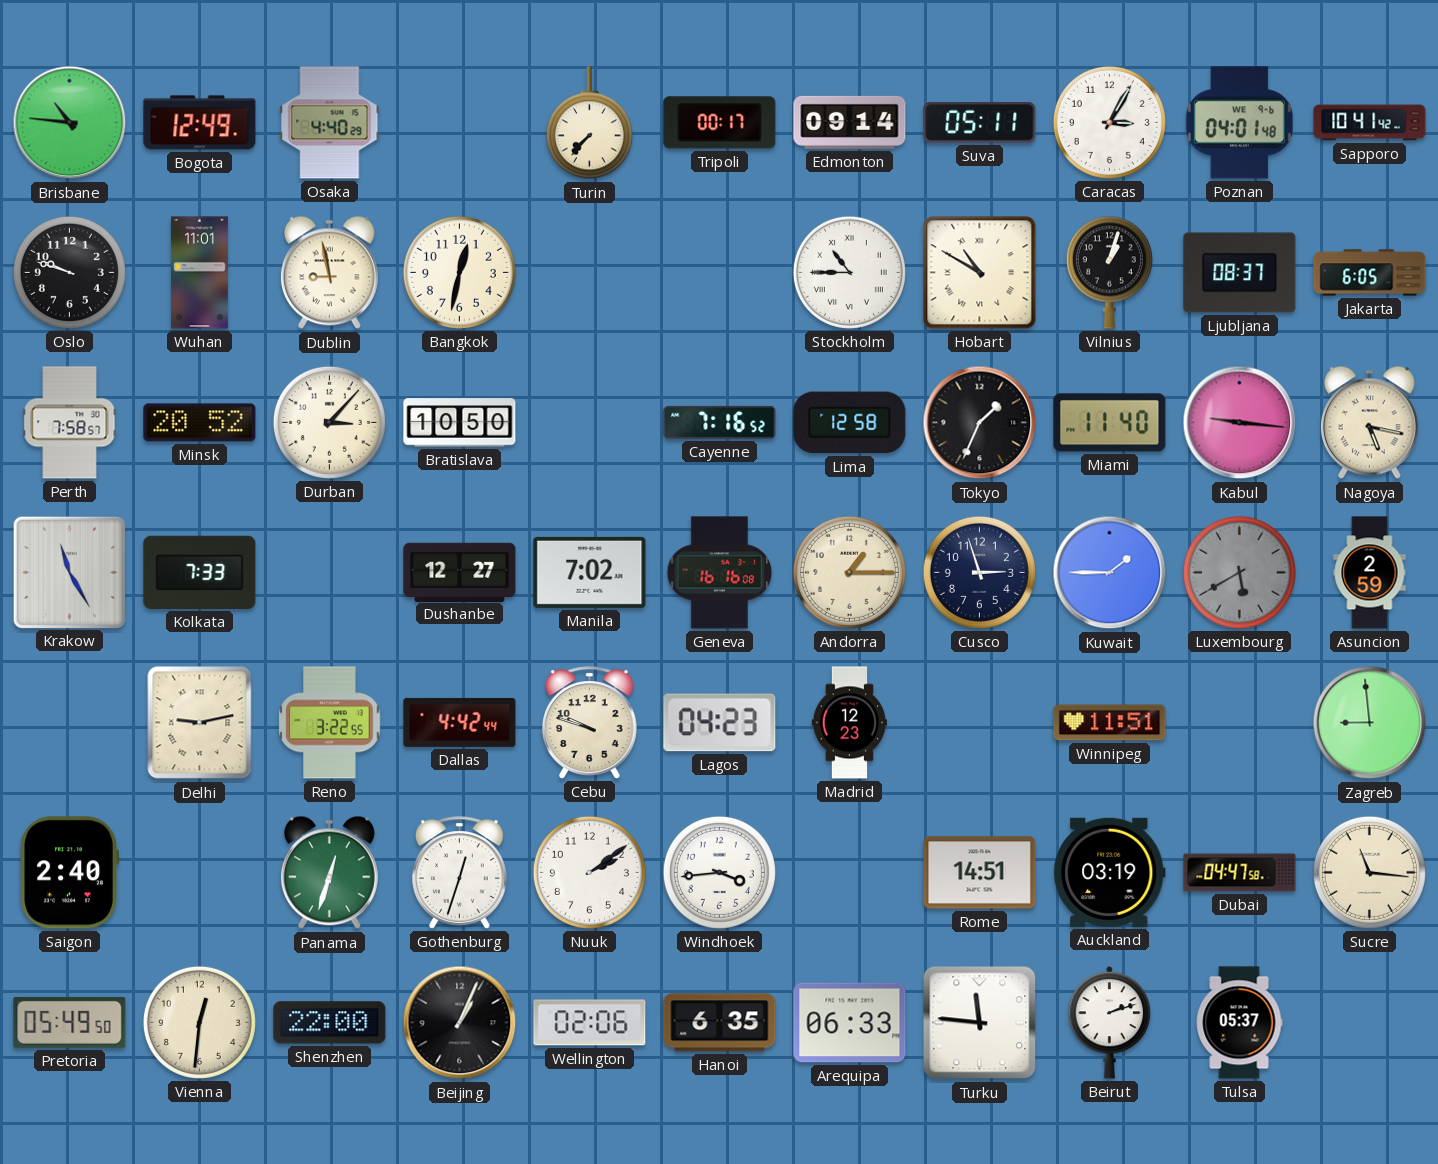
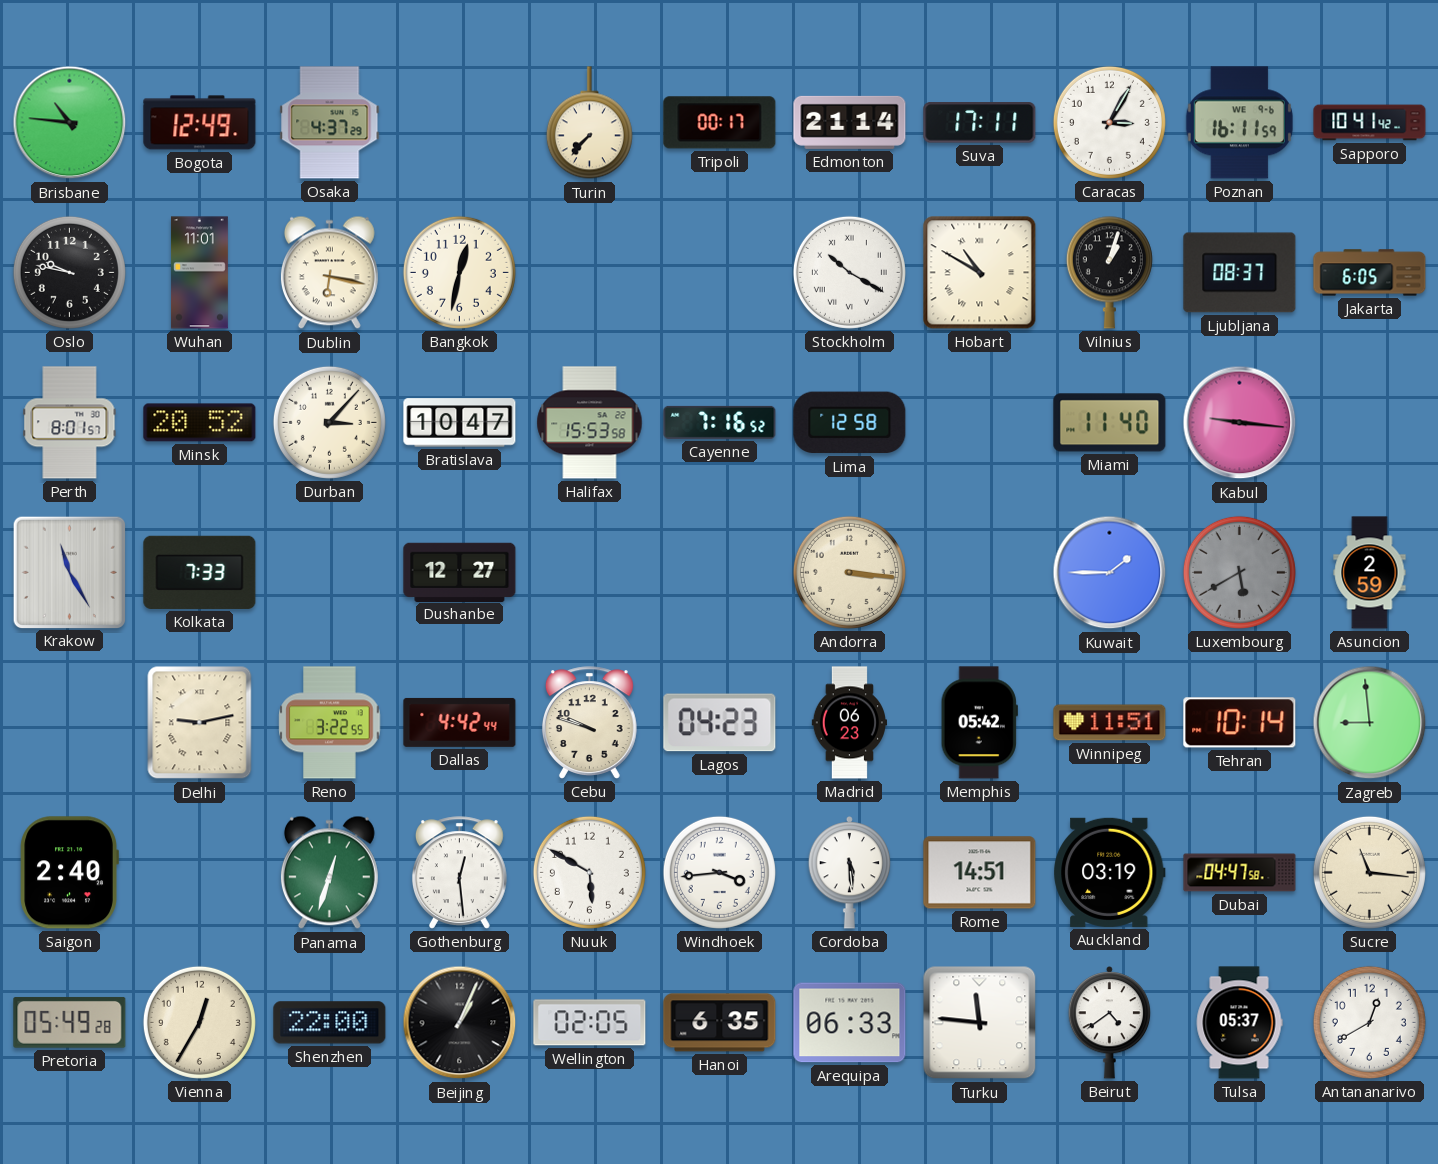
Osaka: 4:40 -> 4:37 (330, 123)
Edmonton: 09:14 -> 21:14 (850, 122)
Suva: 05:11 -> 17:11 (980, 123)
Poznan: 04:01 -> 16:11 (1239, 123)
Oslo: 9:48 -> 9:47 (69, 272)
Dublin: 8:58 -> 6:17 (329, 273)
Stockholm: 10:45 -> 10:20 (849, 272)
Perth: 7:58 -> 8:01 (70, 423)
Bratislava: 10:50 -> 10:47 (460, 423)
Halifax: none -> 15:53 (590, 423)
Tokyo: 1:34 -> none (980, 423)
Nagoya: 5:17 -> none (1369, 423)
Manila: 7:02 -> none (590, 572)
Geneva: 16:16 -> none (720, 573)
Andorra: 1:15 -> 3:16 (849, 572)
Cusco: 2:57 -> none (979, 572)
Madrid: 12:23 -> 06:23 (849, 723)
Memphis: none -> 05:42 (979, 723)
Tehran: none -> 10:14 (1240, 723)
Gothenburg: 12:33 -> 12:29 (459, 873)
Nuuk: 2:09 -> 5:50 (589, 872)
Cordoba: none -> 5:29 (850, 873)
Pretoria: 05:49:50 -> 05:49:28 (70, 1022)
Vienna: 12:31 -> 12:35 (199, 1022)
Wellington: 02:06 -> 02:05 (590, 1023)
Beirut: 2:12 -> 4:39 (1110, 1023)
Antananarivo: none -> 12:40 (1369, 1022)
